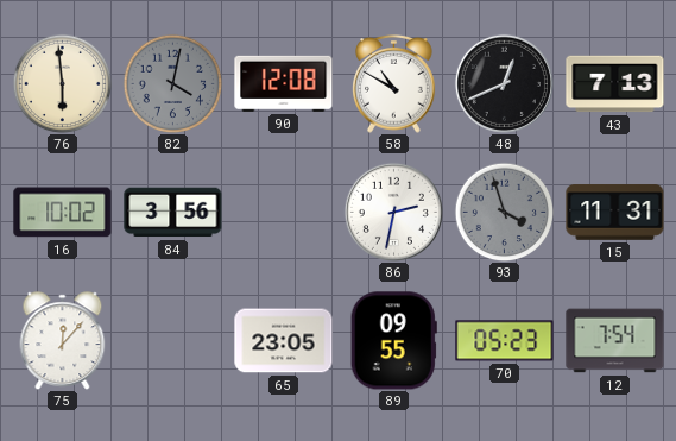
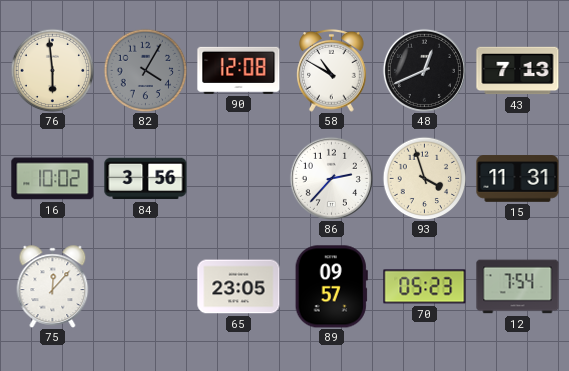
82: 4:02 -> 4:05 (145, 70)
86: 2:32 -> 2:37 (331, 178)
93 dial: grey -> cream (424, 178)
89: 09:55 -> 09:57 (331, 287)
